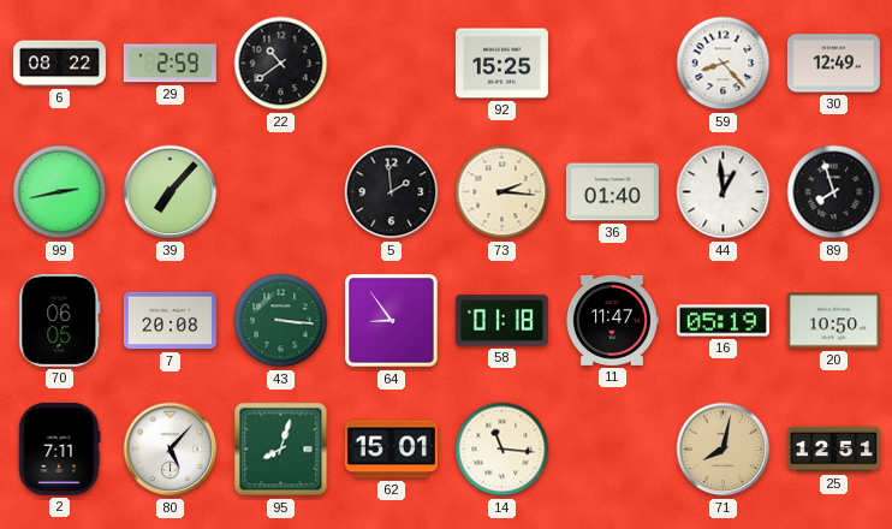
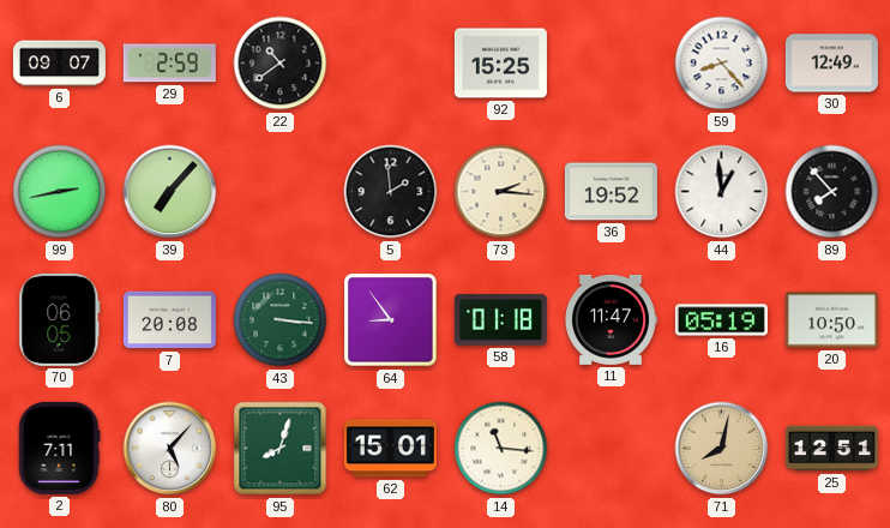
6: 08:22 -> 09:07 (59, 64)
36: 01:40 -> 19:52 (611, 192)
89: 7:57 -> 7:53 (832, 192)
